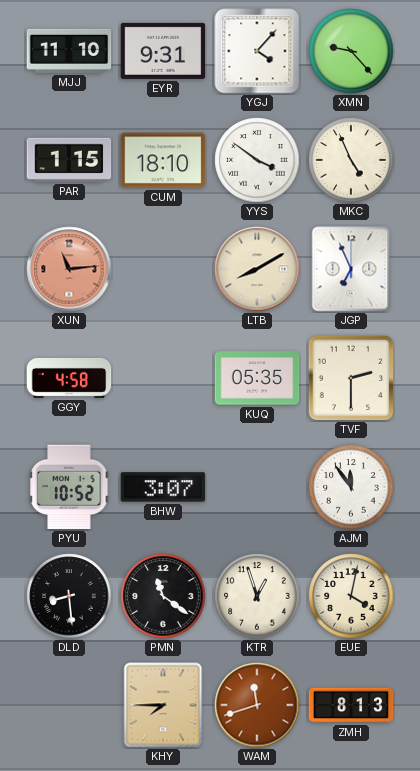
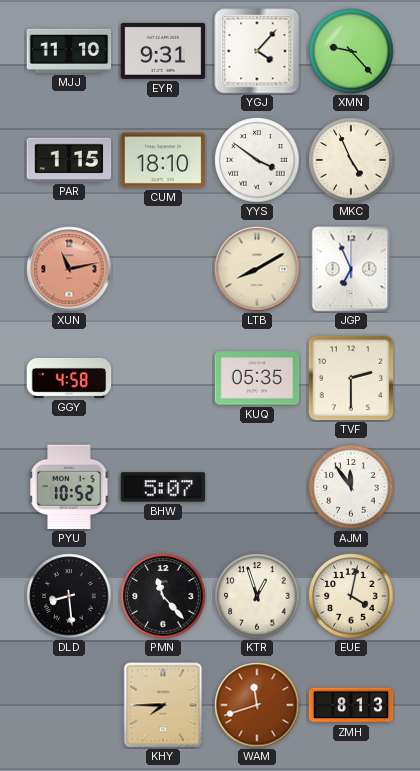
XUN: 11:14 -> 11:13 (69, 269)
BHW: 3:07 -> 5:07 (163, 487)
PMN: 11:21 -> 11:23 (163, 596)
